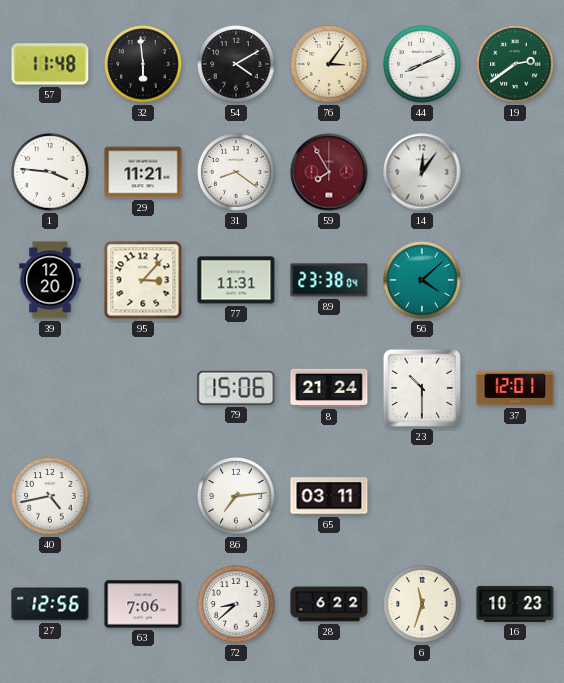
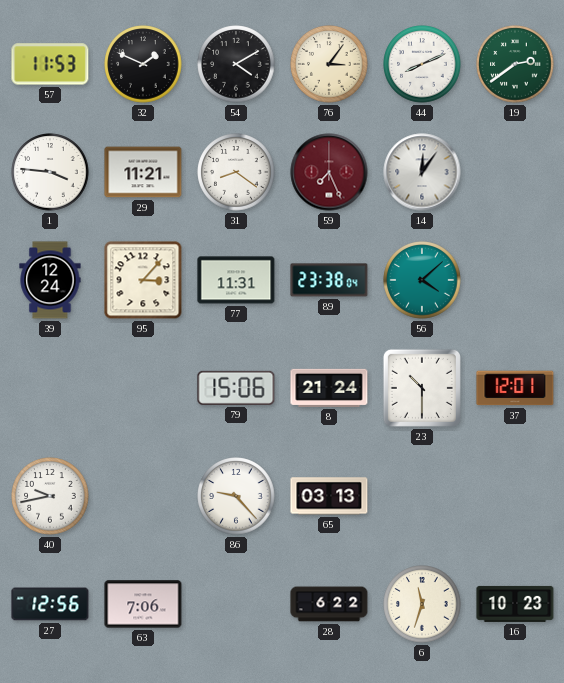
57: 11:48 -> 11:53 (50, 64)
32: 5:59 -> 1:49 (143, 64)
59: 7:55 -> 7:26 (329, 172)
39: 12:20 -> 12:24 (50, 280)
40: 4:43 -> 9:43 (50, 496)
86: 7:14 -> 9:23 (236, 496)
65: 03:11 -> 03:13 (329, 496)
72: 8:38 -> none (236, 604)
